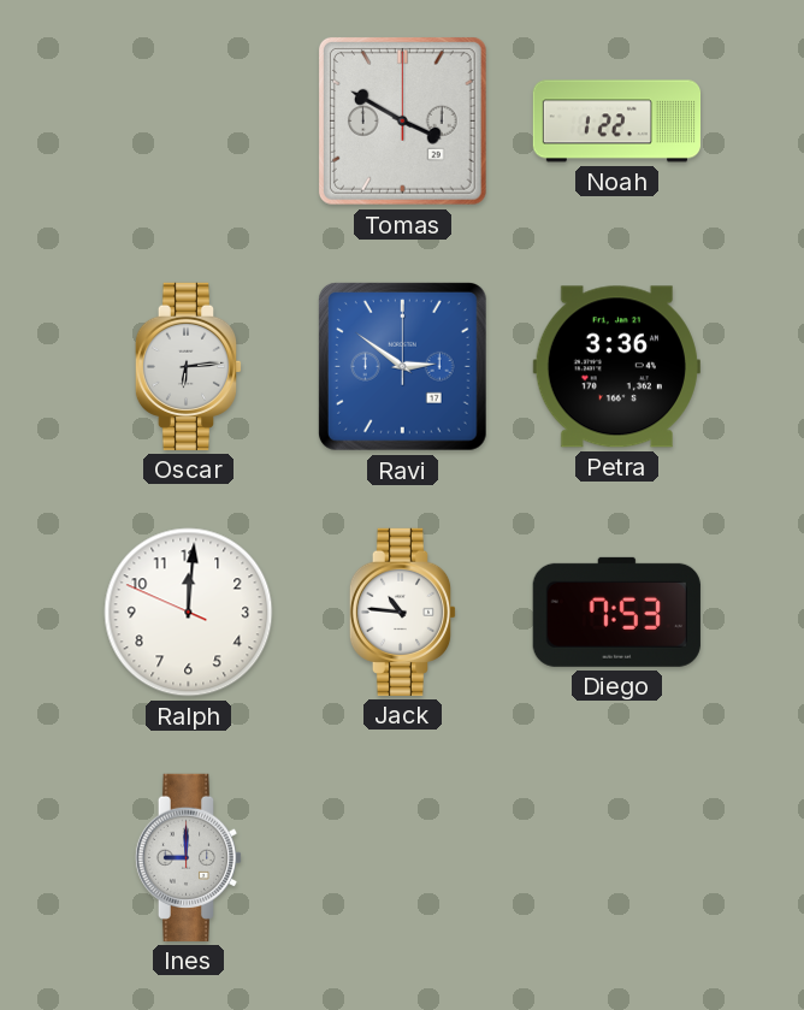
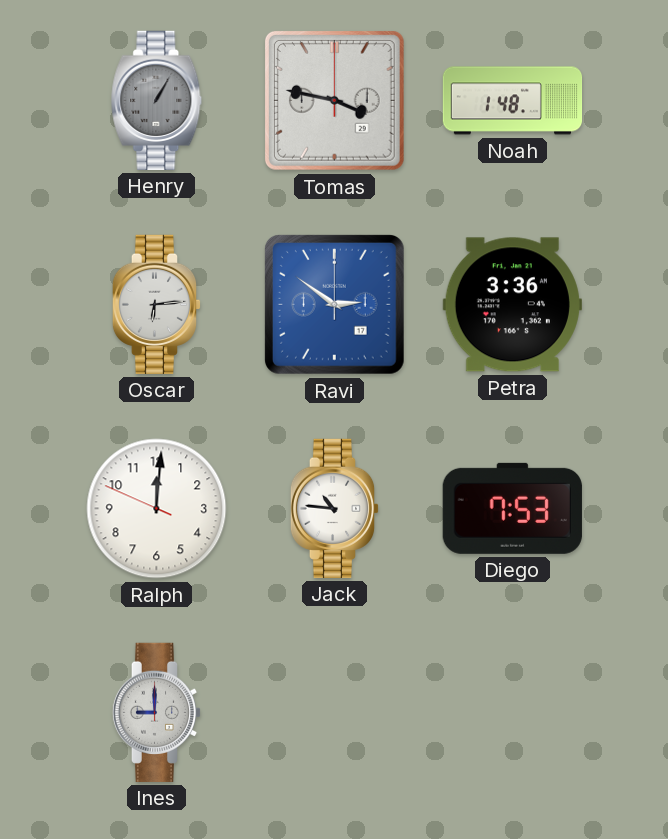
Henry: none -> 1:05 (157, 100)
Tomas: 3:50 -> 3:47 (334, 100)
Noah: 1:22 -> 1:48 (513, 101)
